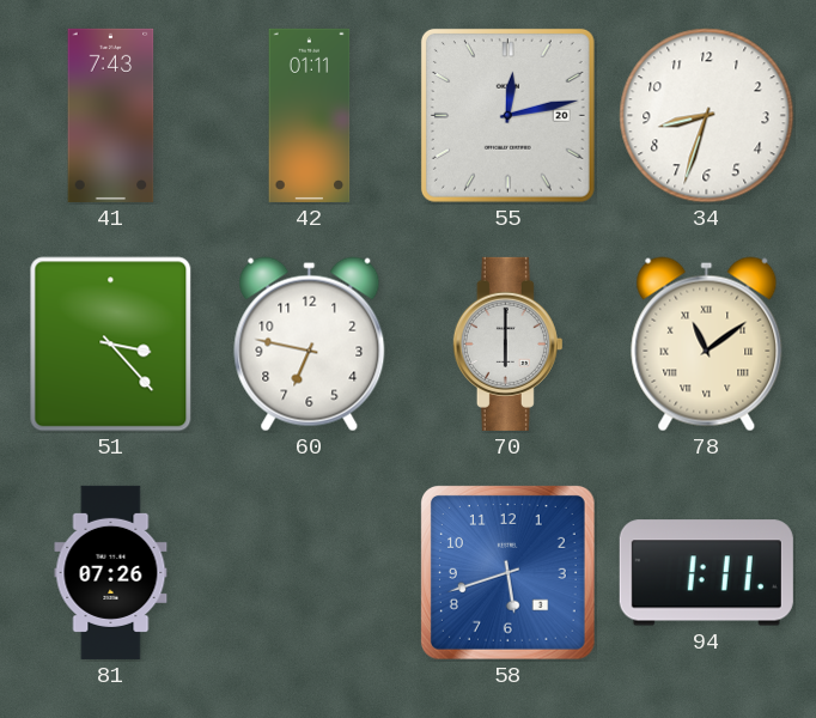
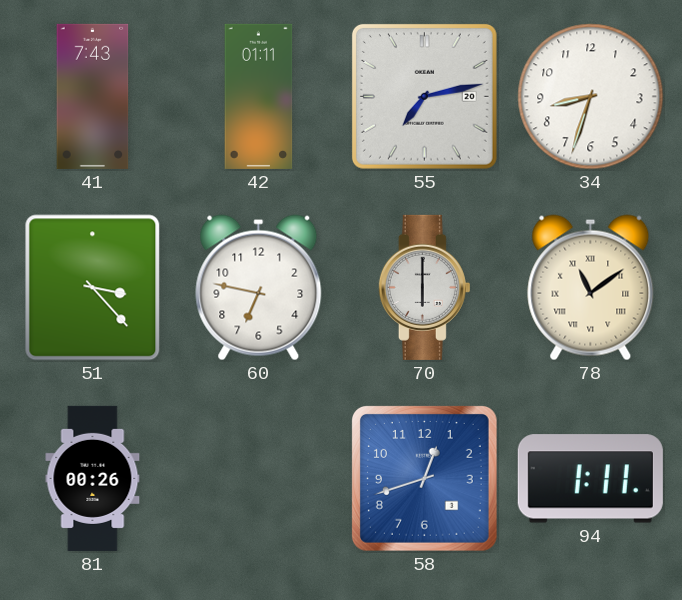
55: 12:13 -> 7:13 (424, 96)
81: 07:26 -> 00:26 (93, 478)
58: 5:42 -> 12:42 (425, 479)
